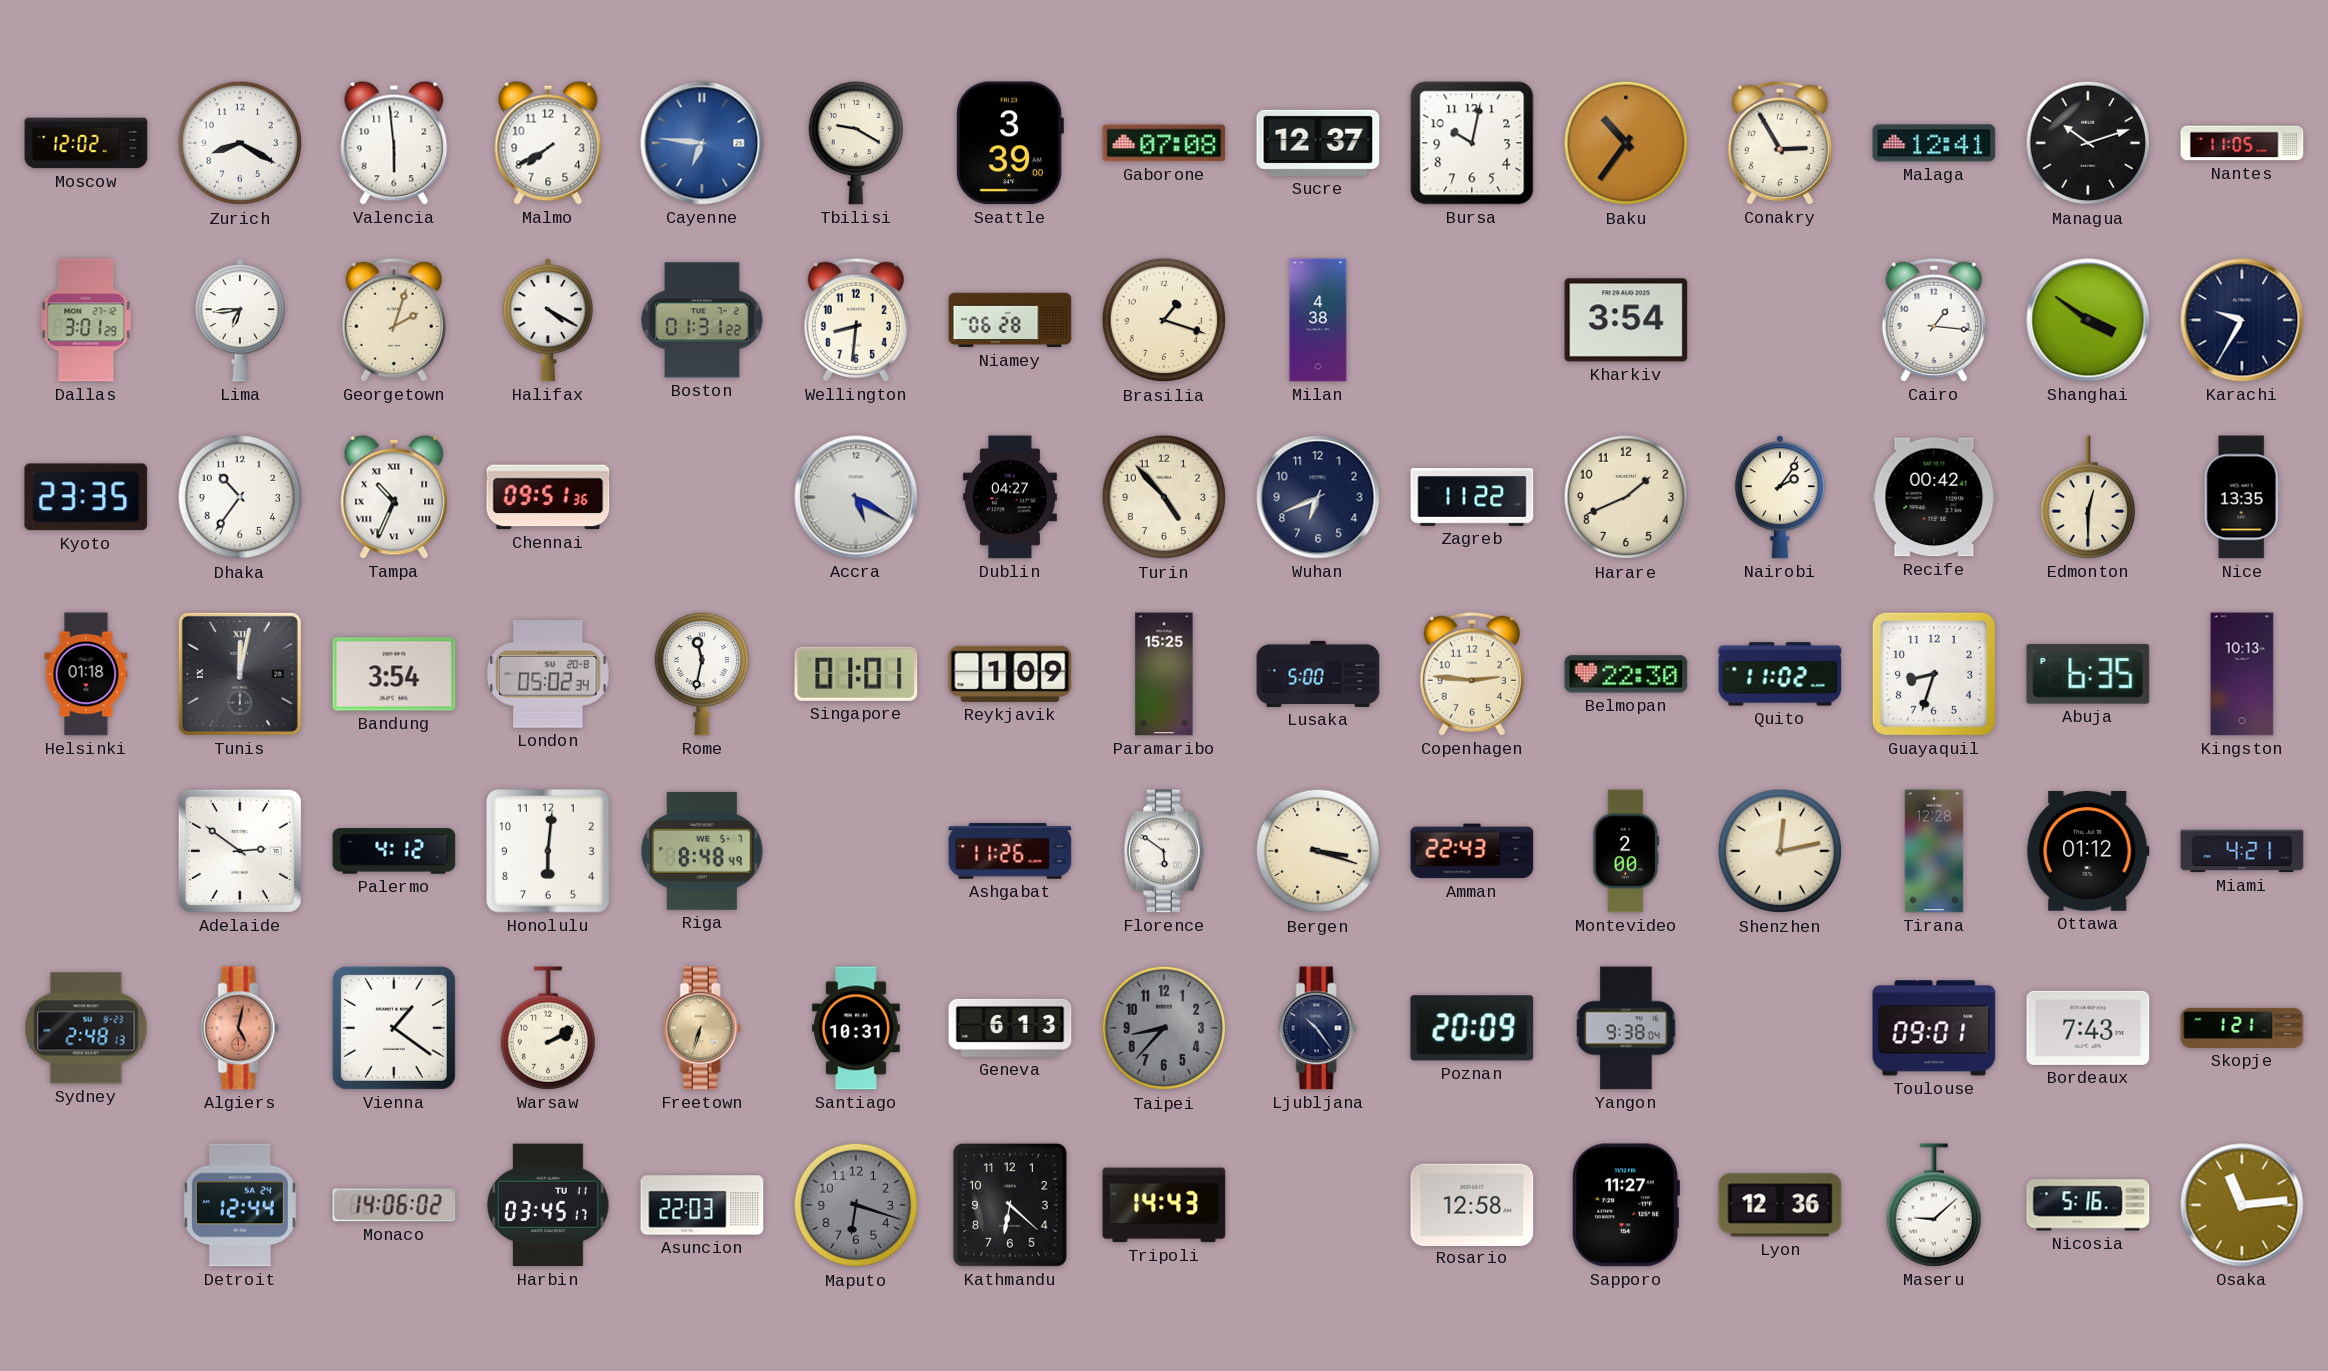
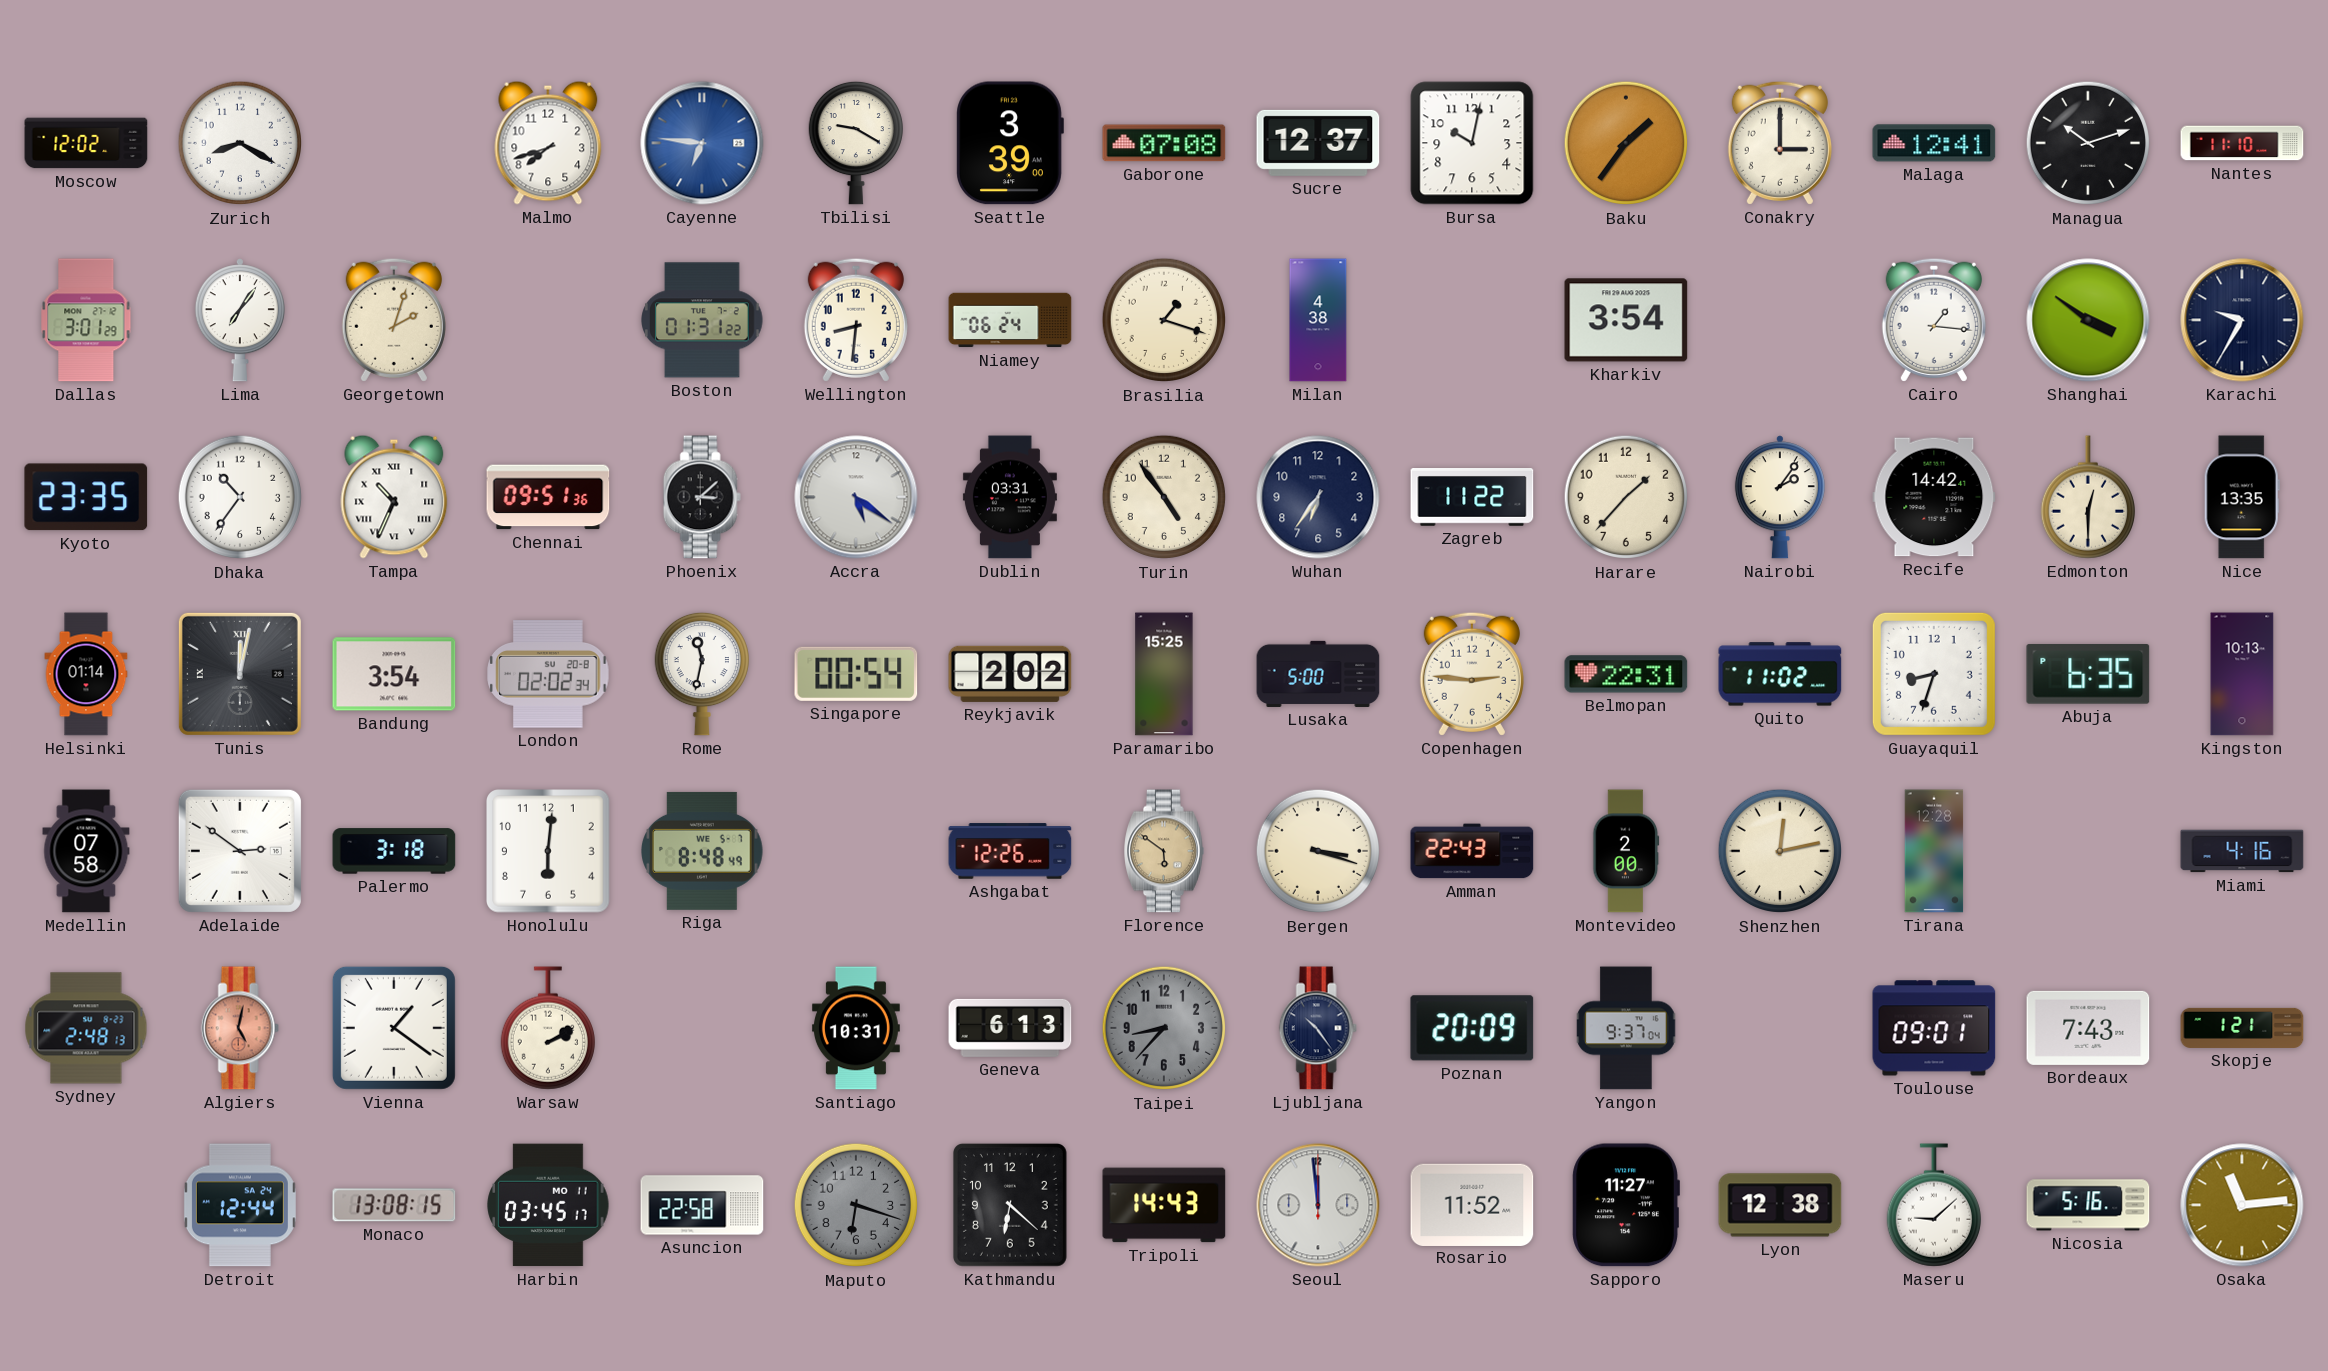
Valencia: 5:59 -> none (394, 143)
Malmo: 7:40 -> 7:42 (548, 143)
Baku: 10:36 -> 1:36 (1626, 143)
Conakry: 2:55 -> 3:00 (1780, 143)
Nantes: 11:05 -> 11:10 (2242, 143)
Lima: 6:44 -> 7:06 (240, 320)
Halifax: 4:20 -> none (548, 320)
Niamey: 06:28 -> 06:24 (1010, 320)
Phoenix: none -> 3:08 (702, 497)
Accra: 5:20 -> 5:21 (856, 497)
Dublin: 04:27 -> 03:31 (1010, 497)
Turin: 4:53 -> 4:54 (1164, 497)
Wuhan: 6:41 -> 6:36 (1318, 497)
Harare: 1:41 -> 1:37 (1626, 497)
Recife: 00:42 -> 14:42 (1934, 497)
Helsinki: 01:18 -> 01:14 (86, 674)
London: 05:02 -> 02:02 (548, 674)
Singapore: 01:01 -> 00:54 (856, 674)
Reykjavik: 1:09 -> 2:02 (1010, 674)
Belmopan: 22:30 -> 22:31 (1626, 674)
Medellin: none -> 07:58 (86, 851)
Palermo: 4:12 -> 3:18 (394, 851)
Ashgabat: 11:26 -> 12:26 (1010, 851)
Florence dial: white -> champagne (1165, 851)
Ottawa: 01:12 -> none (2088, 852)
Miami: 4:21 -> 4:16 (2242, 851)
Freetown: 6:33 -> none (702, 1028)
Yangon: 9:38 -> 9:37 (1626, 1028)
Monaco: 14:06 -> 13:08 (394, 1205)
Harbin date: TU 11 -> MO 11 (548, 1205)
Asuncion: 22:03 -> 22:58 (702, 1205)
Seoul: none -> 11:59 (1318, 1205)
Rosario: 12:58 -> 11:52 (1472, 1204)
Lyon: 12:36 -> 12:38 (1780, 1205)
